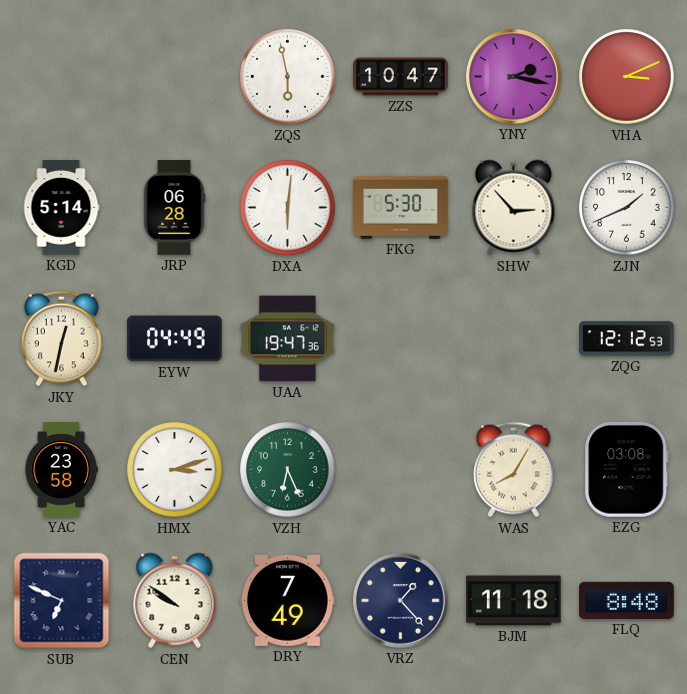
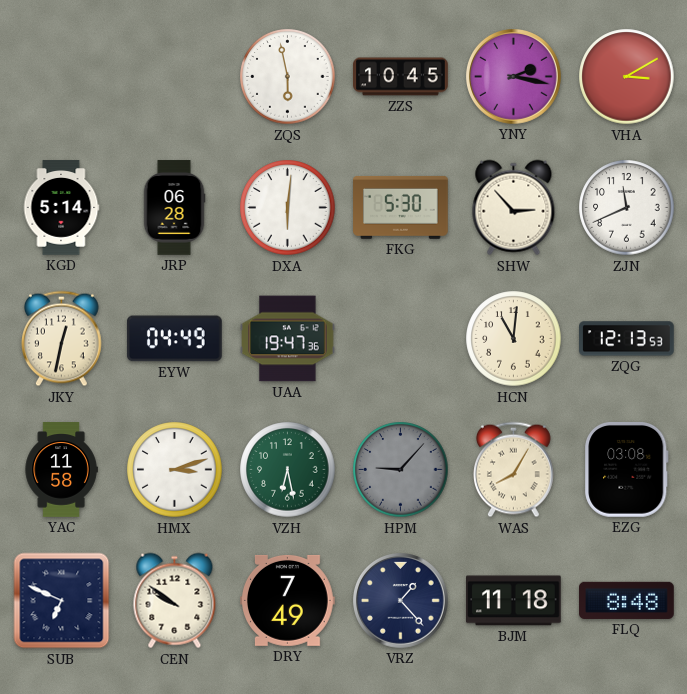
ZZS: 10:47 -> 10:45 (401, 77)
VHA: 3:11 -> 3:10 (627, 77)
ZJN: 1:41 -> 11:41 (627, 208)
HCN: none -> 11:01 (514, 339)
ZQG: 12:12 -> 12:13 (627, 339)
YAC: 23:58 -> 11:58 (61, 470)
VZH: 6:26 -> 6:28 (288, 470)
HPM: none -> 9:07 (401, 470)
